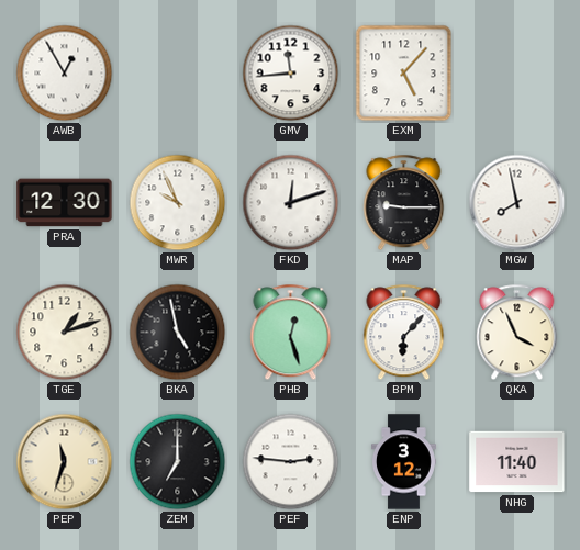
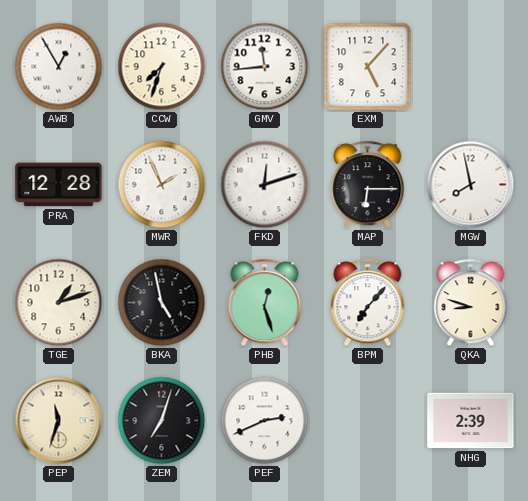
CCW: none -> 7:33 (162, 67)
PRA: 12:30 -> 12:28 (59, 185)
MWR: 9:56 -> 1:56 (162, 185)
MAP: 9:15 -> 6:15 (368, 185)
BPM: 6:07 -> 7:07 (368, 303)
QKA: 3:56 -> 8:48 (471, 303)
ZEM: 7:00 -> 7:03 (162, 421)
PEF: 2:46 -> 2:41 (265, 421)
ENP: 3:12 -> none (403, 462)
NHG: 11:40 -> 2:39 (471, 421)
